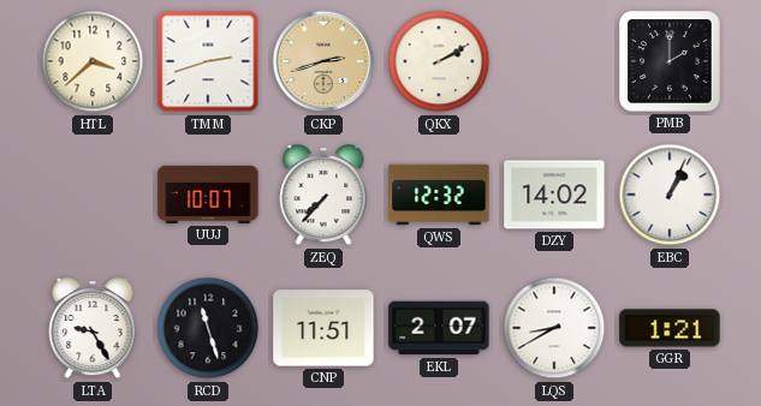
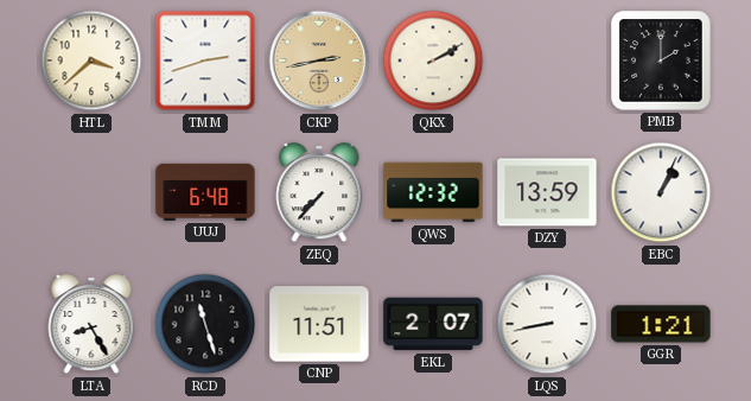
CKP: 2:42 -> 2:43 (319, 61)
UUJ: 10:07 -> 6:48 (205, 192)
DZY: 14:02 -> 13:59 (547, 192)
LTA: 9:25 -> 8:25 (91, 325)
LQS: 8:40 -> 8:43 (547, 324)
